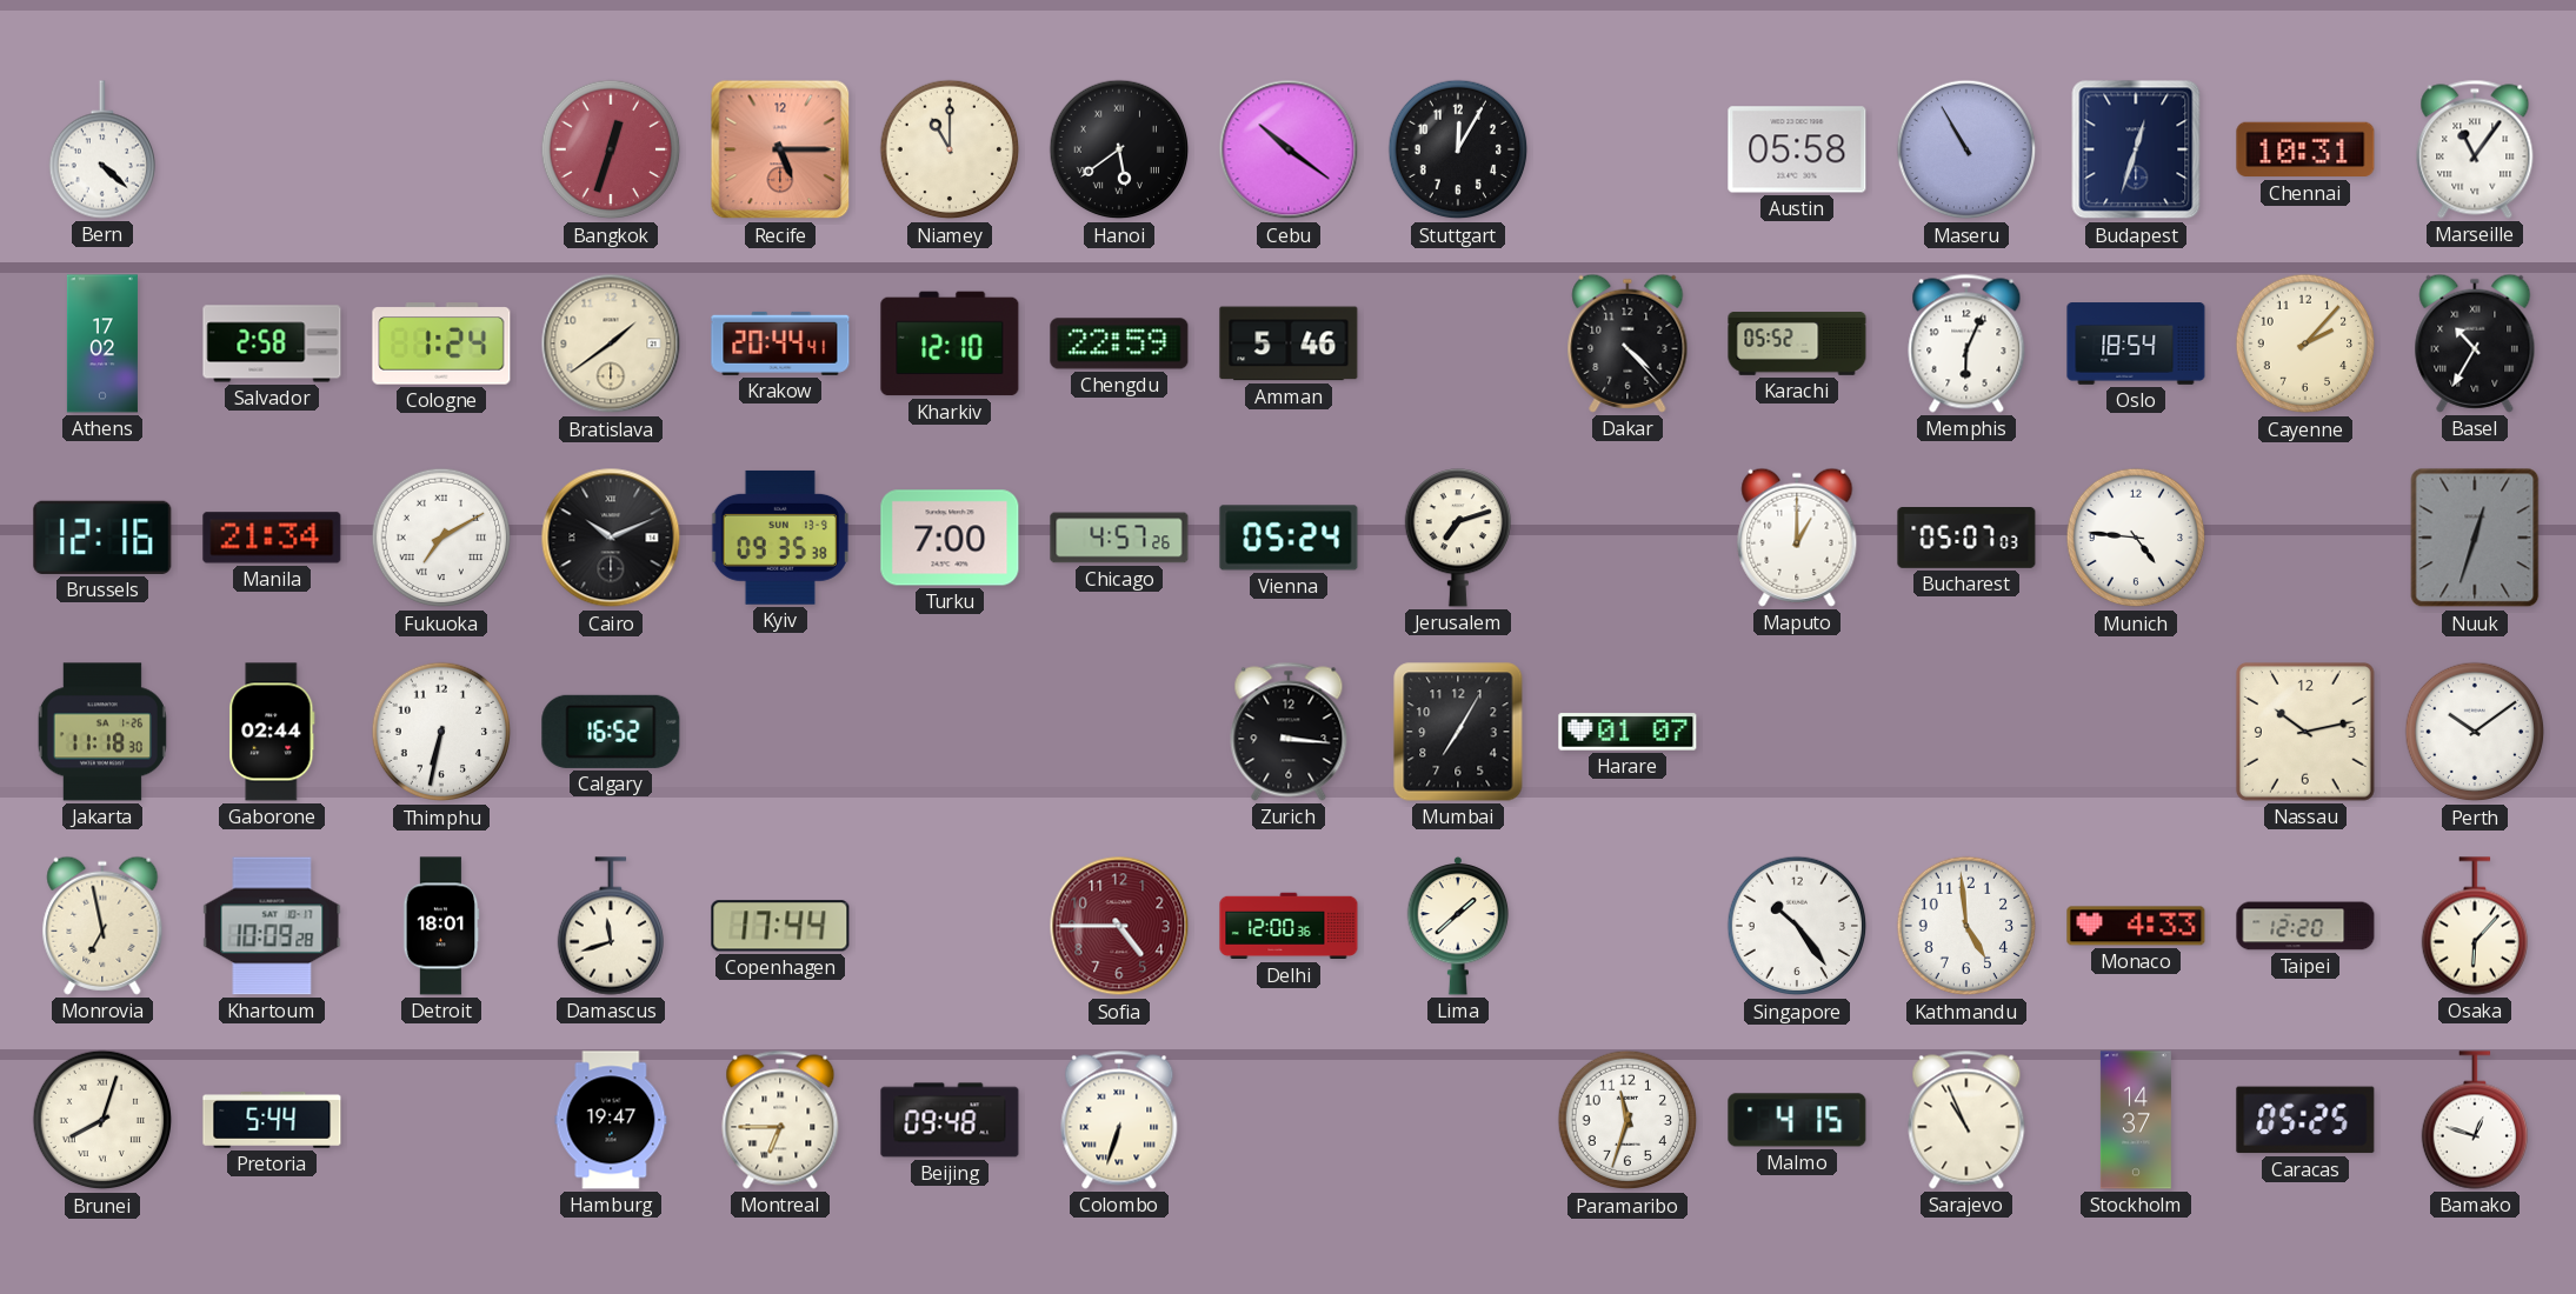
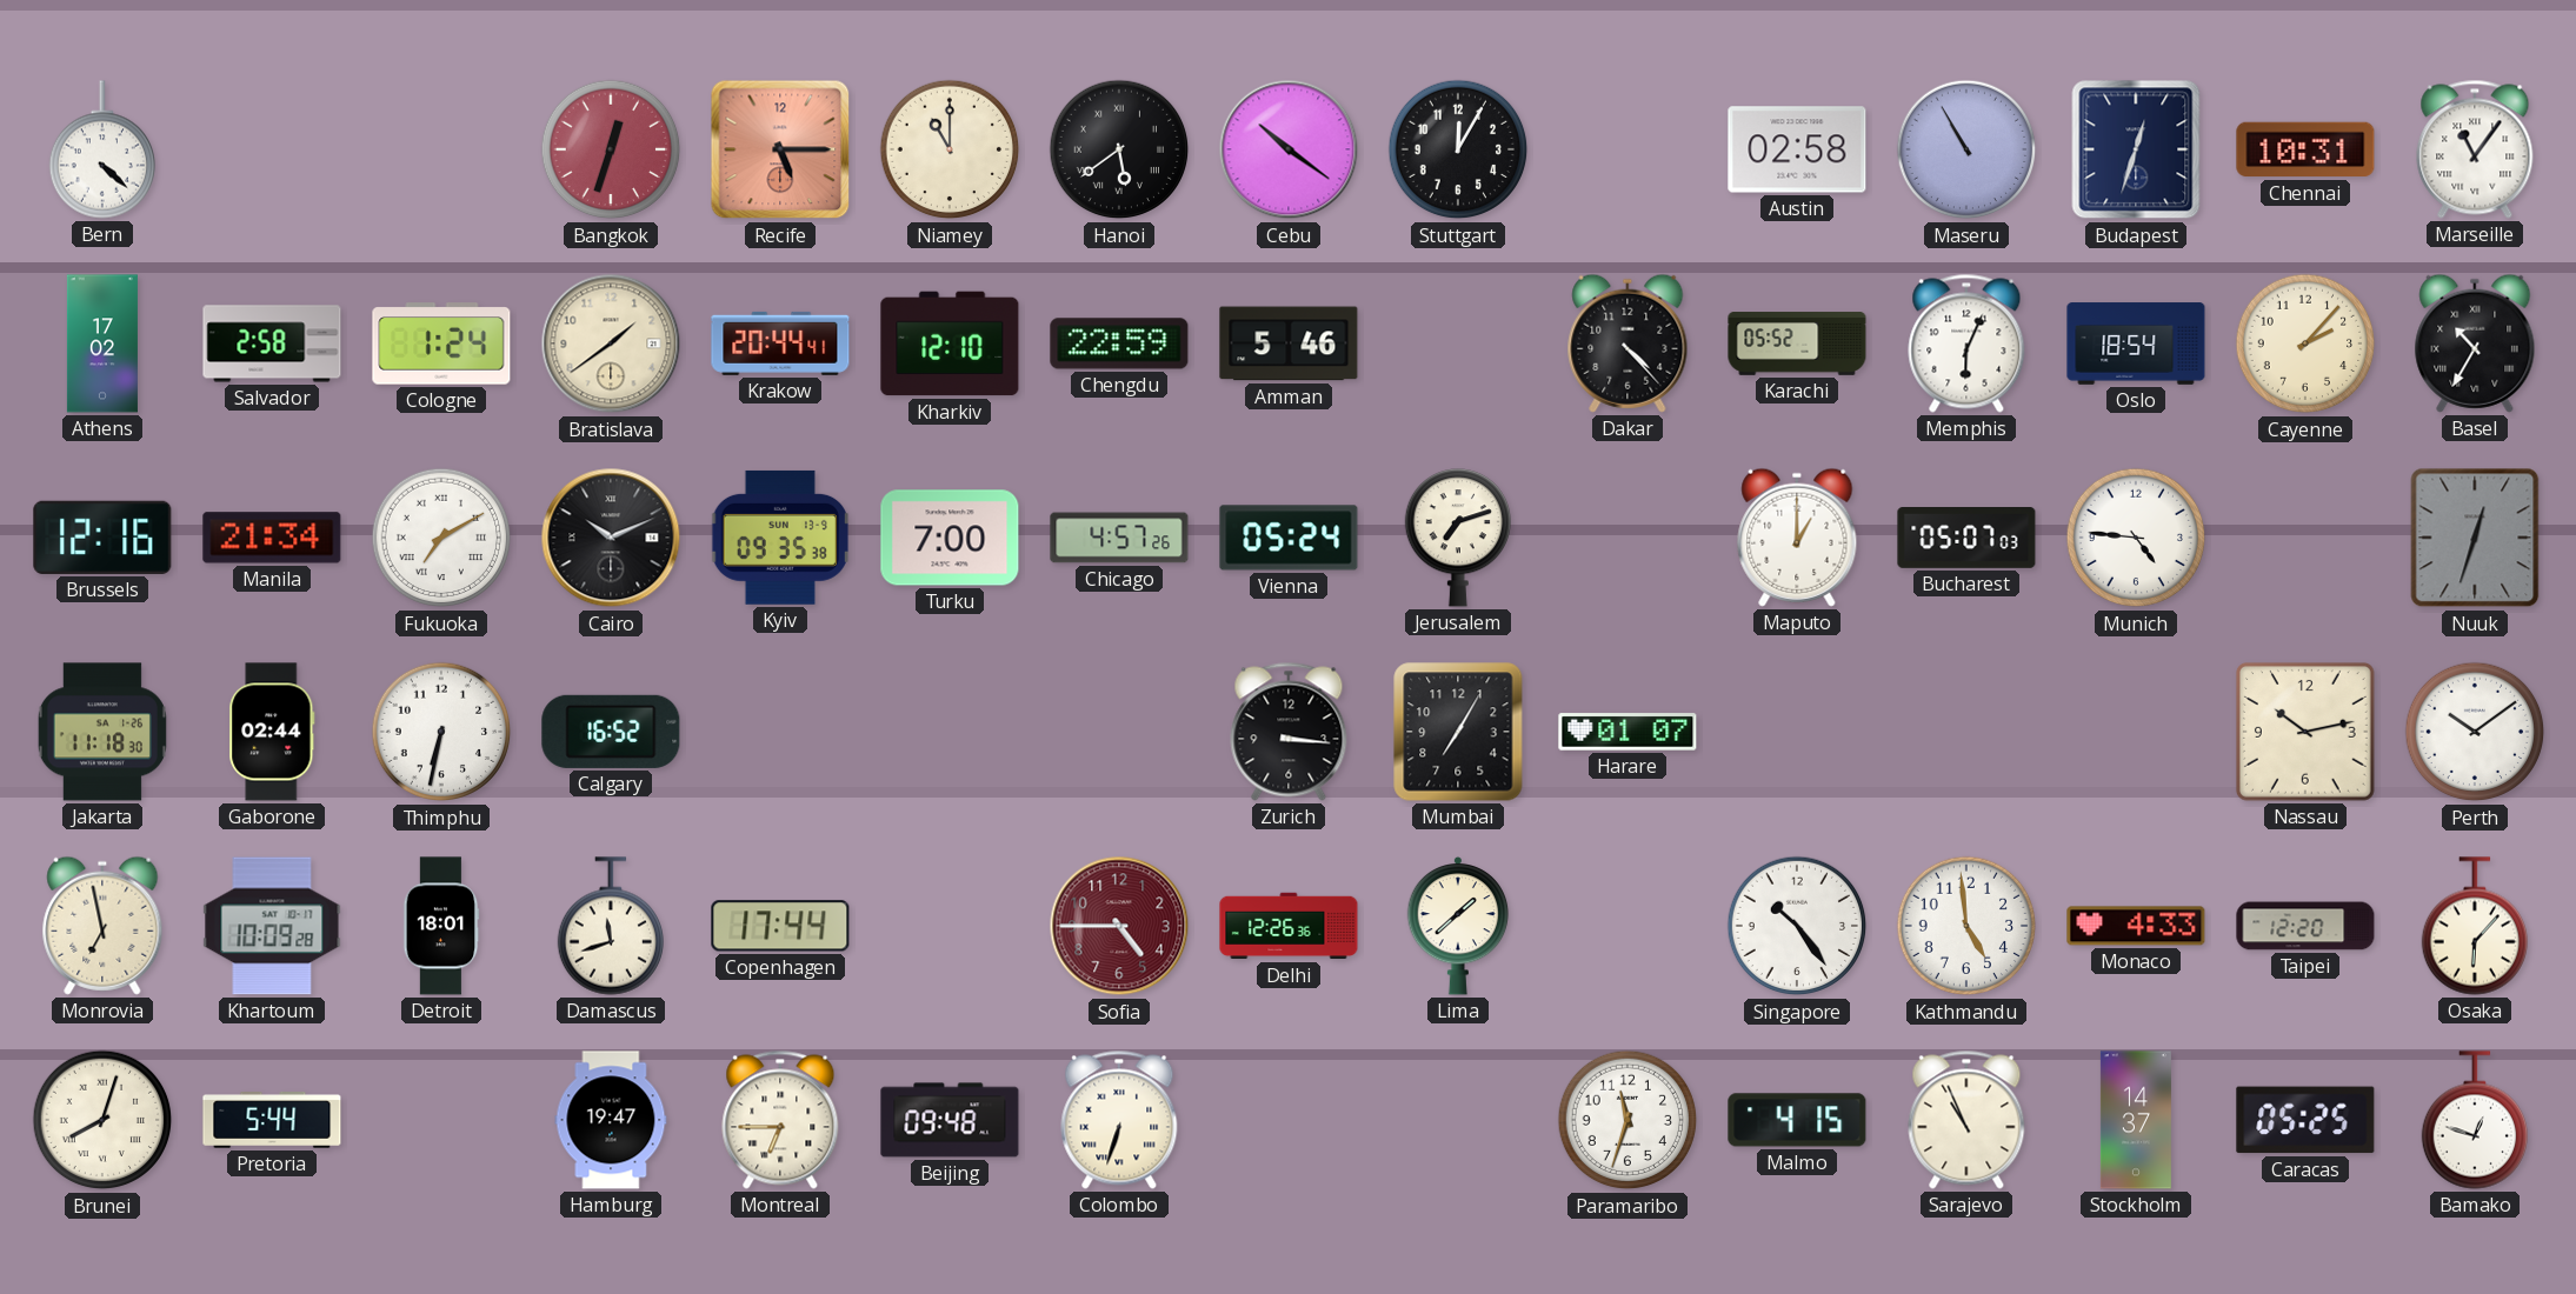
Austin: 05:58 -> 02:58 (1797, 149)
Delhi: 12:00 -> 12:26 (1289, 926)
